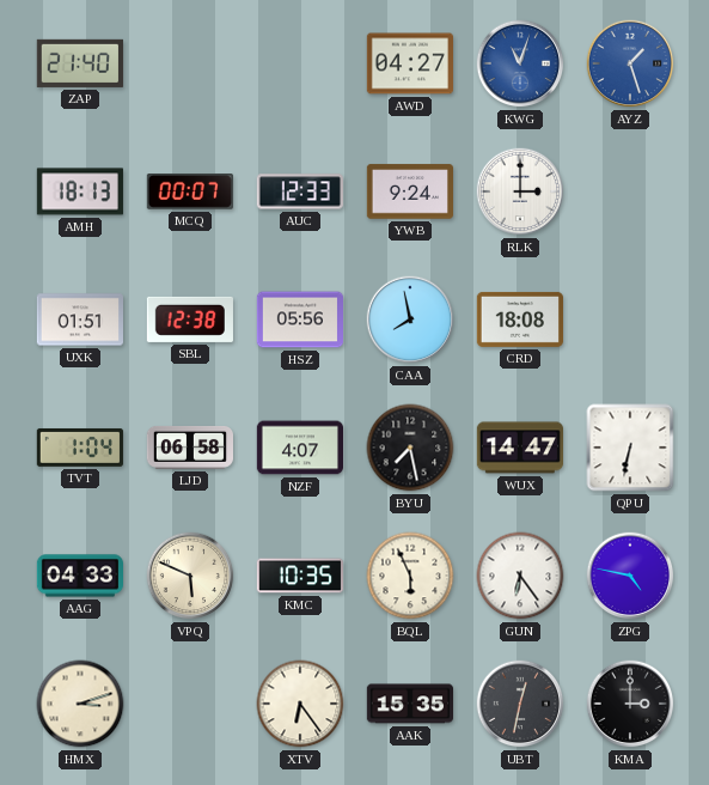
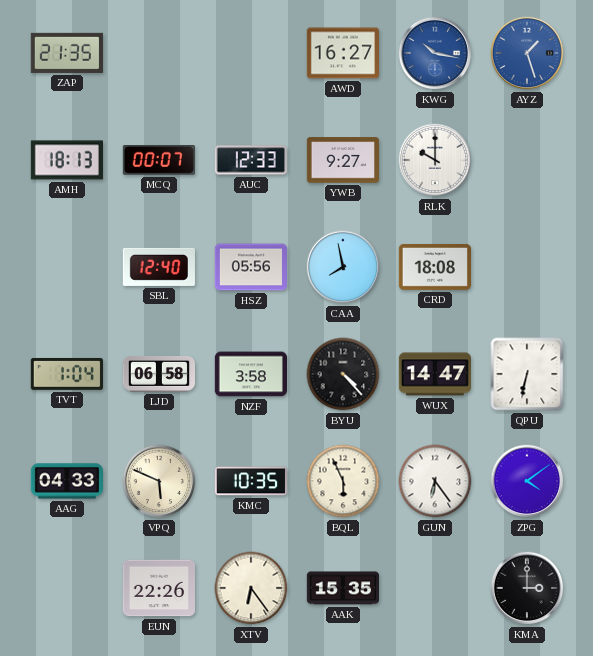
ZAP: 21:40 -> 21:35 (67, 53)
AWD: 04:27 -> 16:27 (342, 53)
KWG: 11:03 -> 10:17 (435, 53)
YWB: 9:24 -> 9:27 (342, 160)
RLK: 3:00 -> 10:00 (435, 160)
UXK: 01:51 -> none (79, 320)
SBL: 12:38 -> 12:40 (158, 267)
NZF: 4:07 -> 3:58 (250, 374)
BYU: 7:28 -> 4:23 (343, 374)
ZPG: 4:47 -> 4:09 (527, 481)
HMX: 3:12 -> none (80, 704)
EUN: none -> 22:26 (158, 588)
UBT: 12:32 -> none (520, 704)
